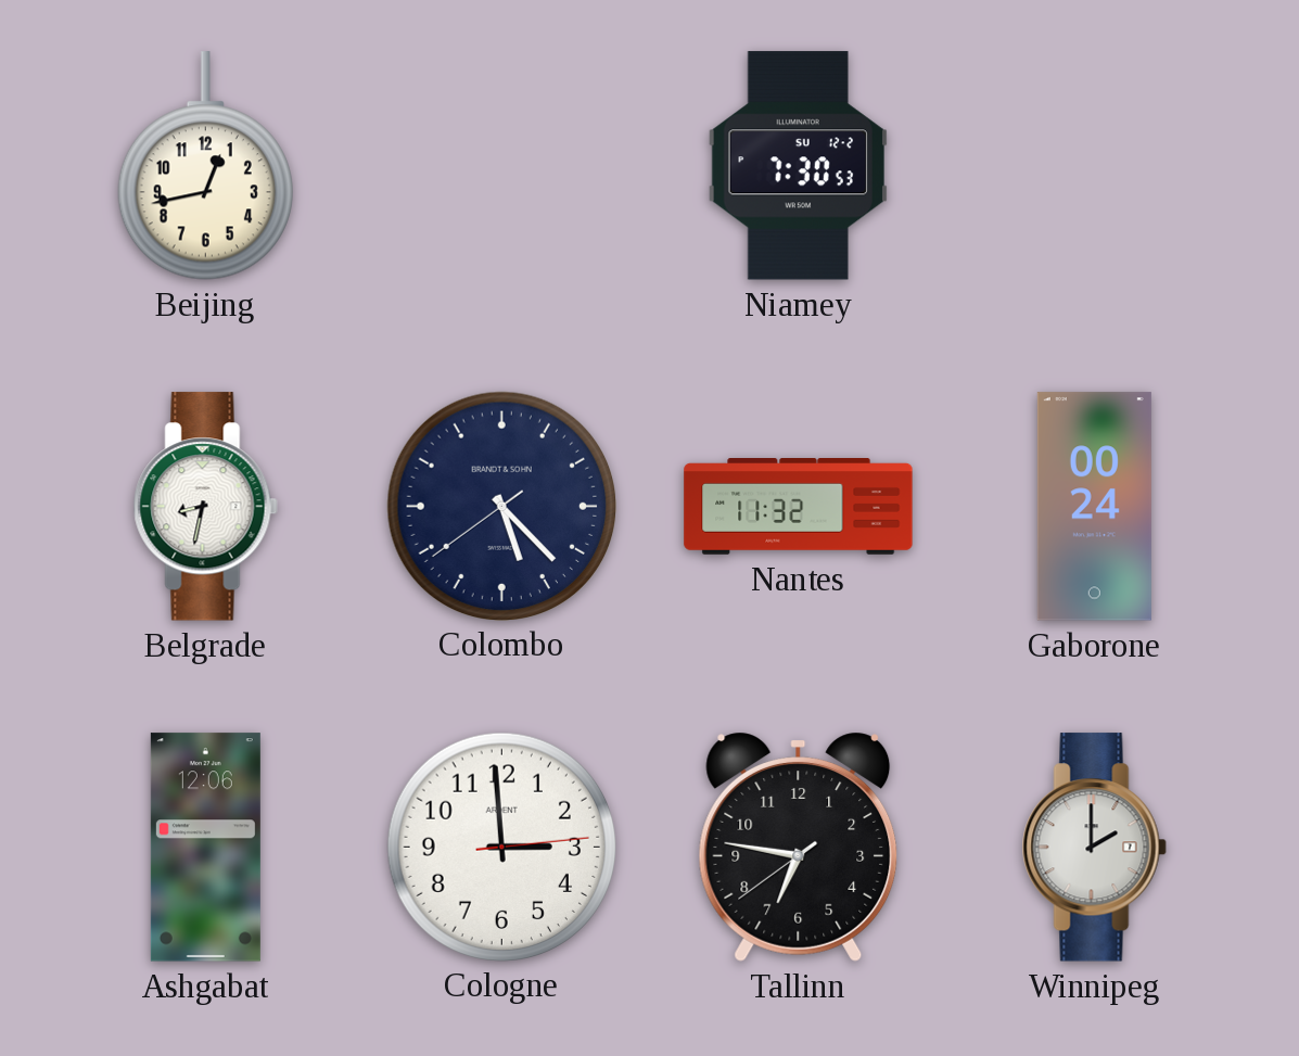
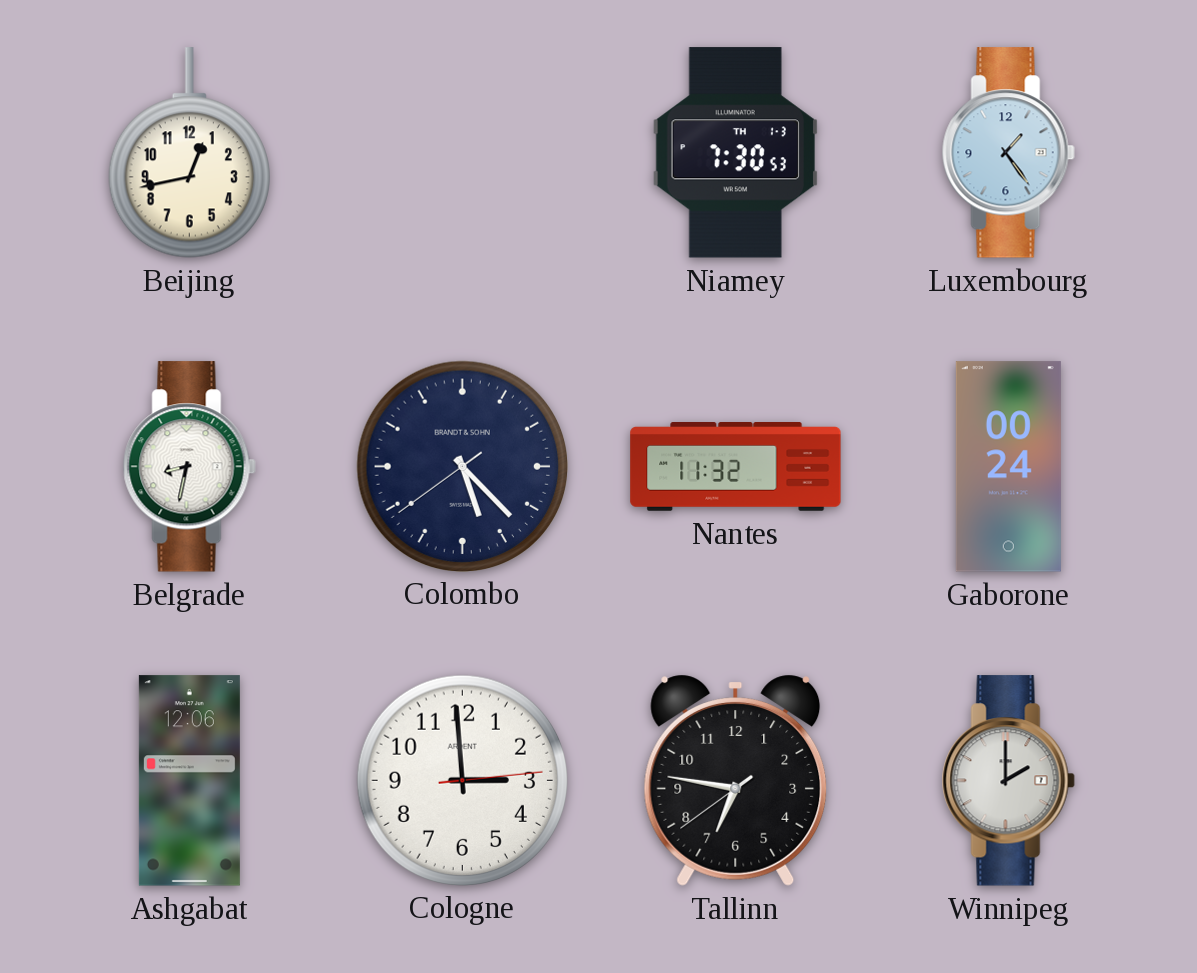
Niamey date: SU 12-2 -> TH 1-3 (735, 153)
Luxembourg: none -> 1:24 (1008, 153)
